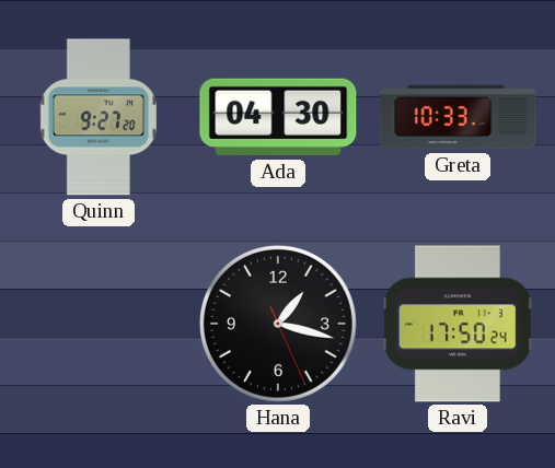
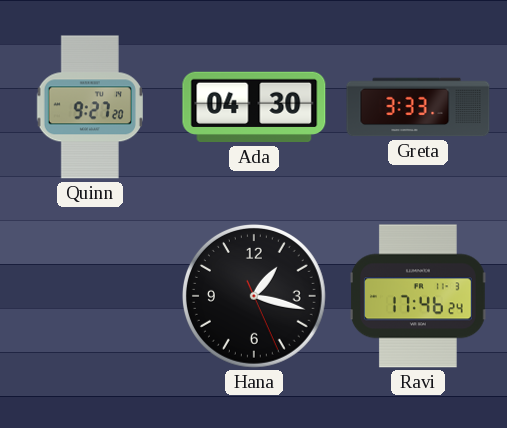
Greta: 10:33 -> 3:33 (418, 107)
Ravi: 17:50 -> 17:46 (419, 296)
